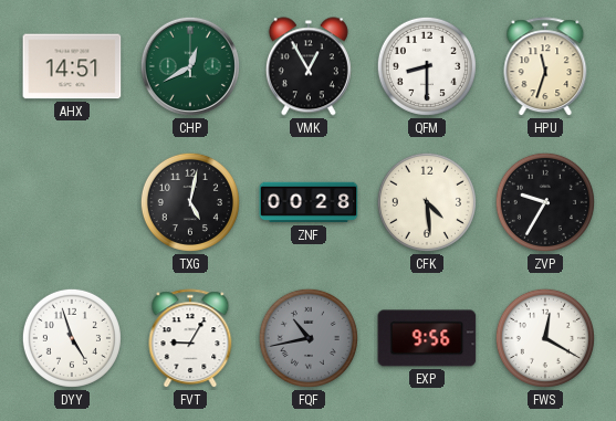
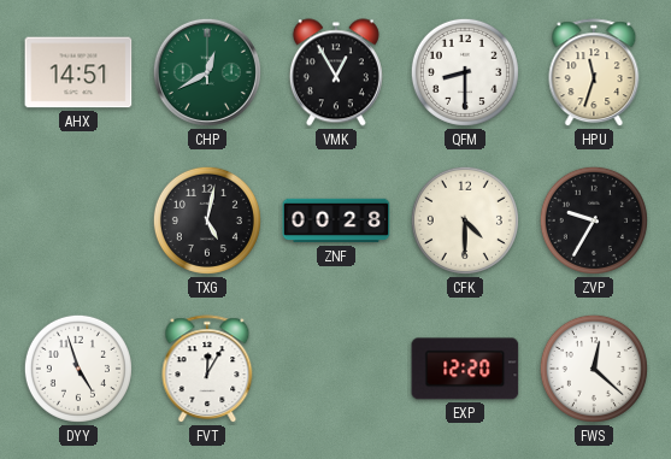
CFK: 4:29 -> 4:30 (465, 220)
FVT: 9:05 -> 12:05 (207, 370)
FQF: 10:43 -> none (309, 338)
EXP: 9:56 -> 12:20 (465, 369)
FWS: 12:20 -> 12:22 (594, 369)
